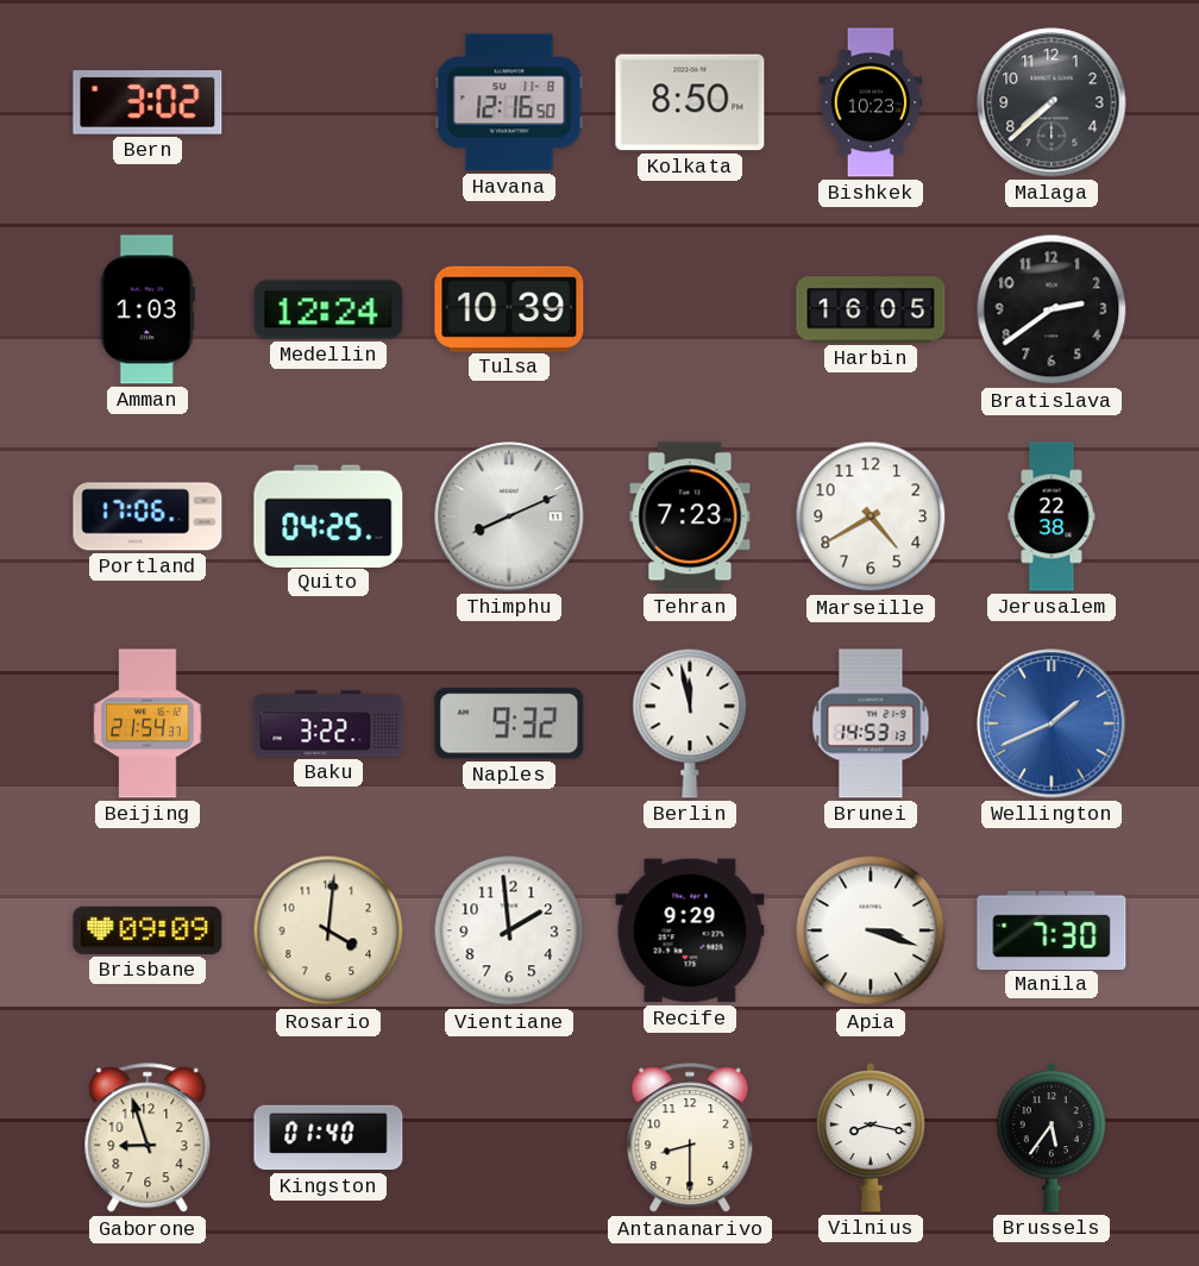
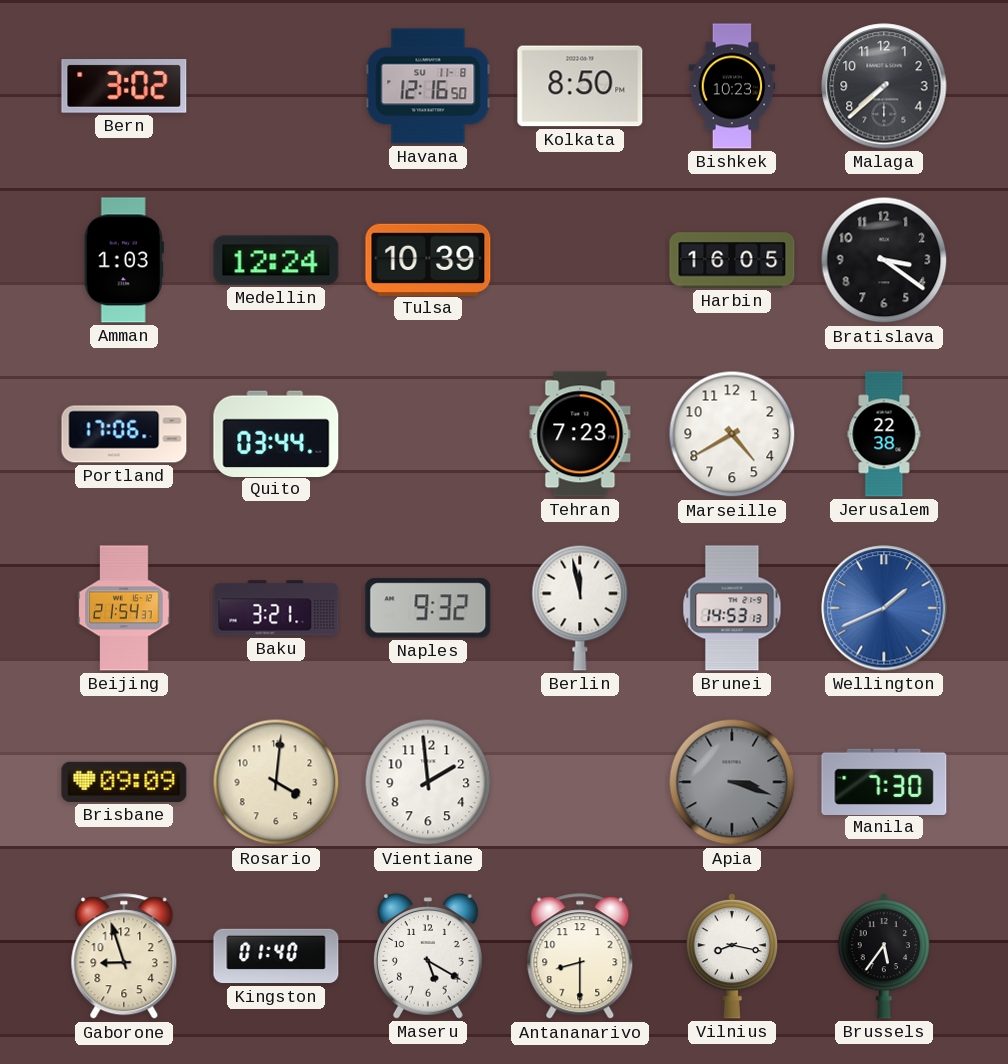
Bratislava: 2:39 -> 3:21 (884, 260)
Quito: 04:25 -> 03:44 (276, 433)
Thimphu: 8:11 -> none (509, 516)
Baku: 3:22 -> 3:21 (276, 608)
Recife: 9:29 -> none (690, 930)
Apia dial: white -> grey (732, 782)
Maseru: none -> 5:20 (429, 956)
